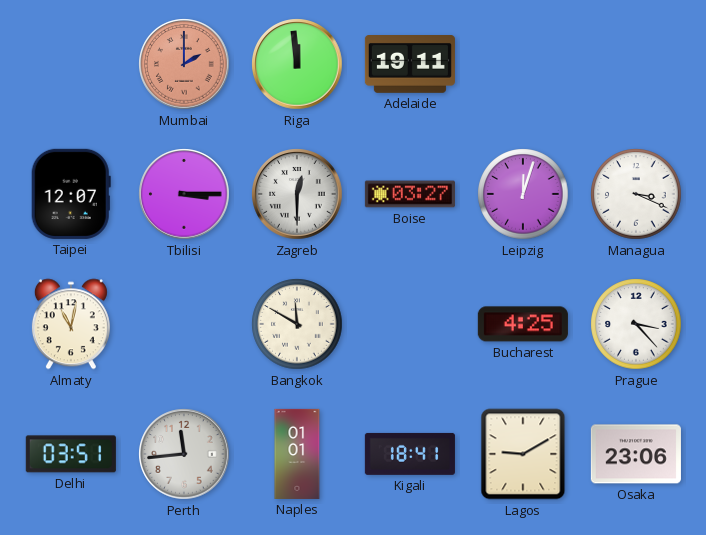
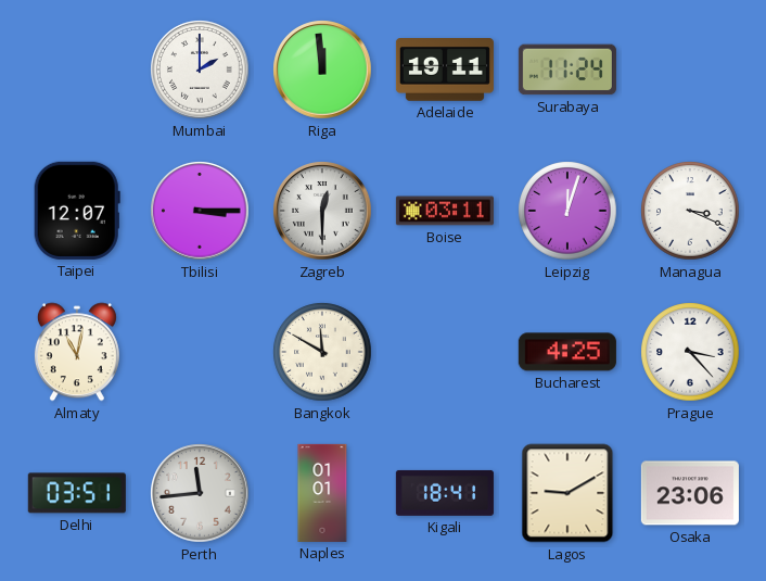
Mumbai dial: salmon -> white (200, 70)
Surabaya: none -> 11:24 (567, 70)
Boise: 03:27 -> 03:11 (445, 211)
